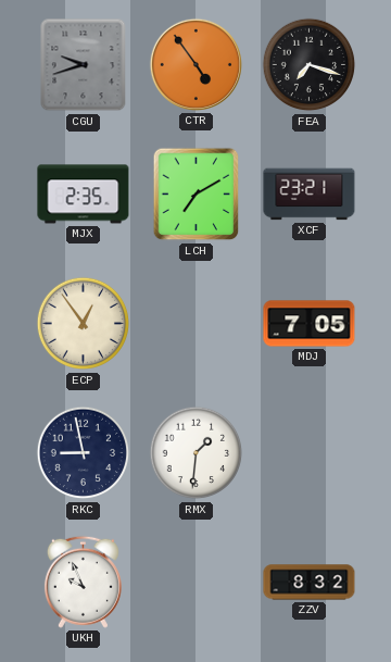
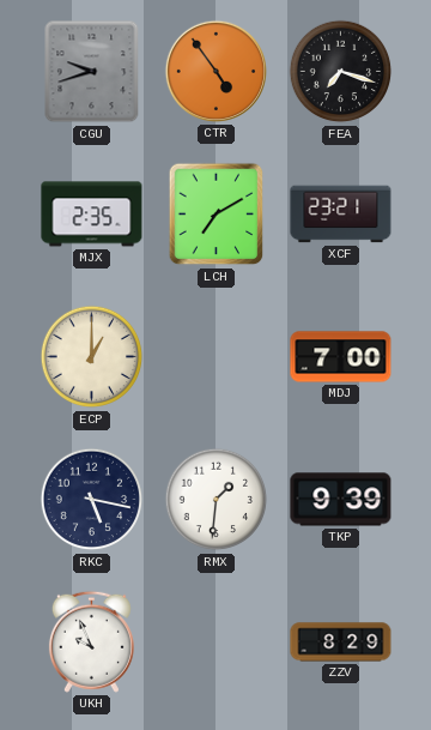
ECP: 12:54 -> 1:00 (92, 357)
MDJ: 7:05 -> 7:00 (341, 357)
RKC: 8:58 -> 5:17 (92, 500)
TKP: none -> 9:39 (341, 500)
ZZV: 8:32 -> 8:29 (341, 642)
